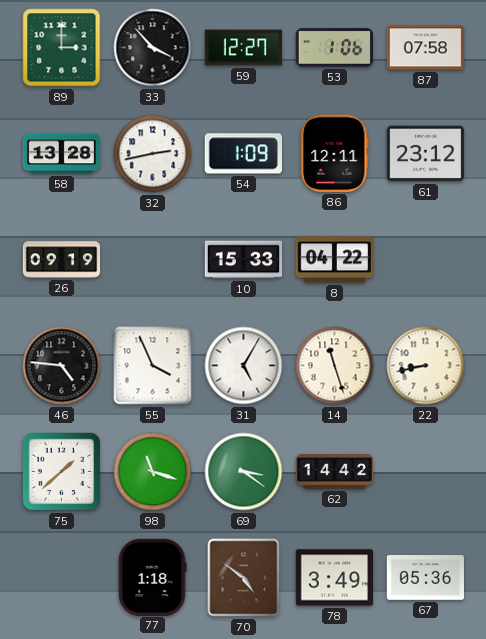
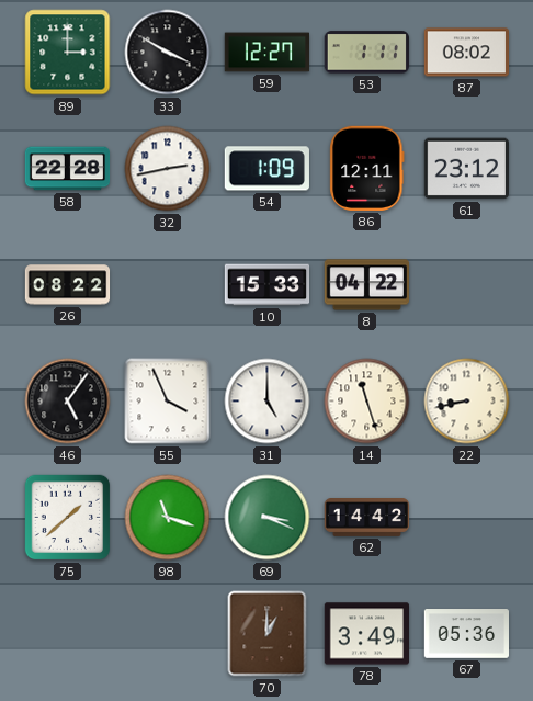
33: 3:53 -> 3:50 (168, 53)
53: 1:06 -> 1:11 (366, 53)
87: 07:58 -> 08:02 (466, 53)
58: 13:28 -> 22:28 (68, 169)
26: 09:19 -> 08:22 (68, 285)
46: 4:46 -> 5:06 (68, 402)
31: 5:05 -> 5:00 (268, 402)
69: 3:21 -> 3:19 (268, 518)
77: 1:18 -> none (152, 577)
70: 4:51 -> 1:00 (268, 634)
